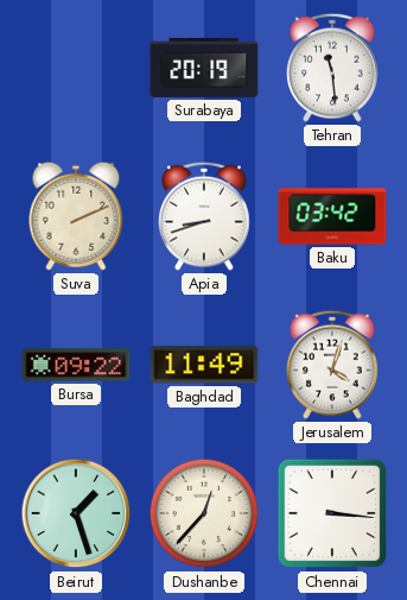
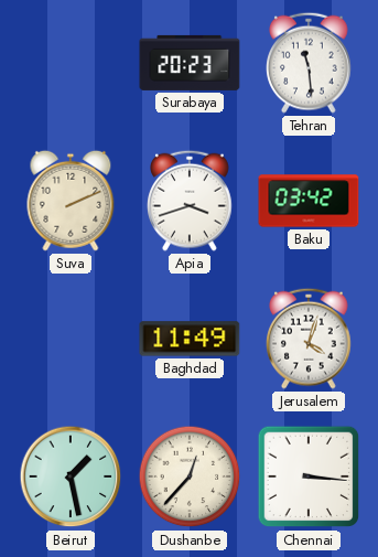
Surabaya: 20:19 -> 20:23 (190, 63)
Apia: 8:42 -> 3:42 (190, 201)
Bursa: 09:22 -> none (76, 365)
Beirut: 1:27 -> 1:28 (71, 476)
